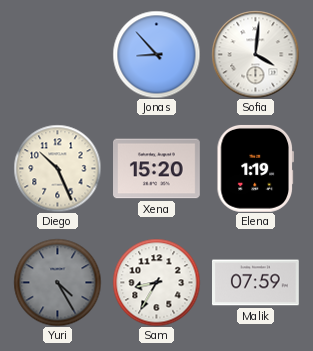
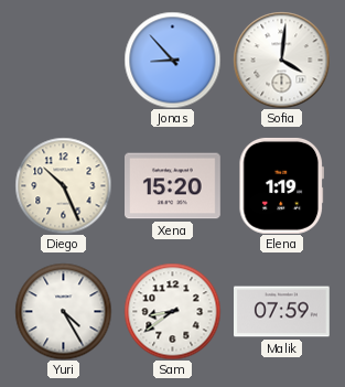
Yuri dial: grey -> white (63, 311)
Sam: 8:35 -> 8:39 (172, 311)
